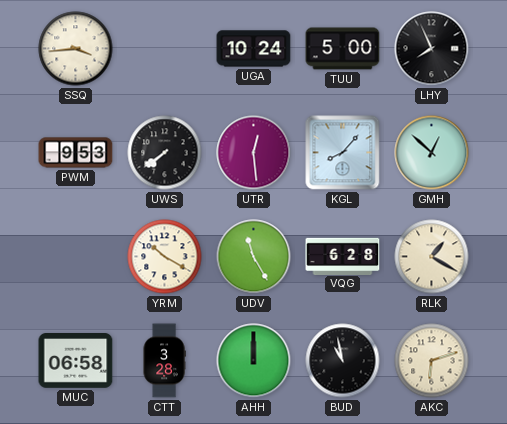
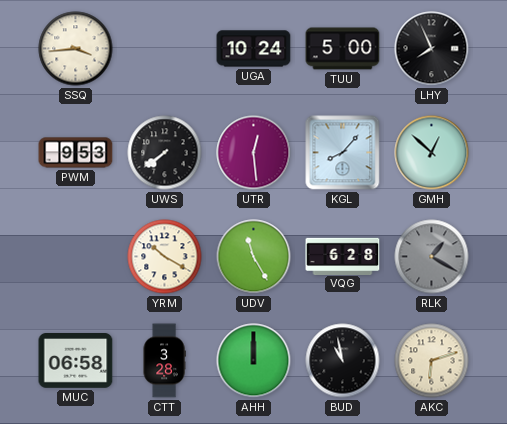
RLK dial: cream -> grey (432, 257)
